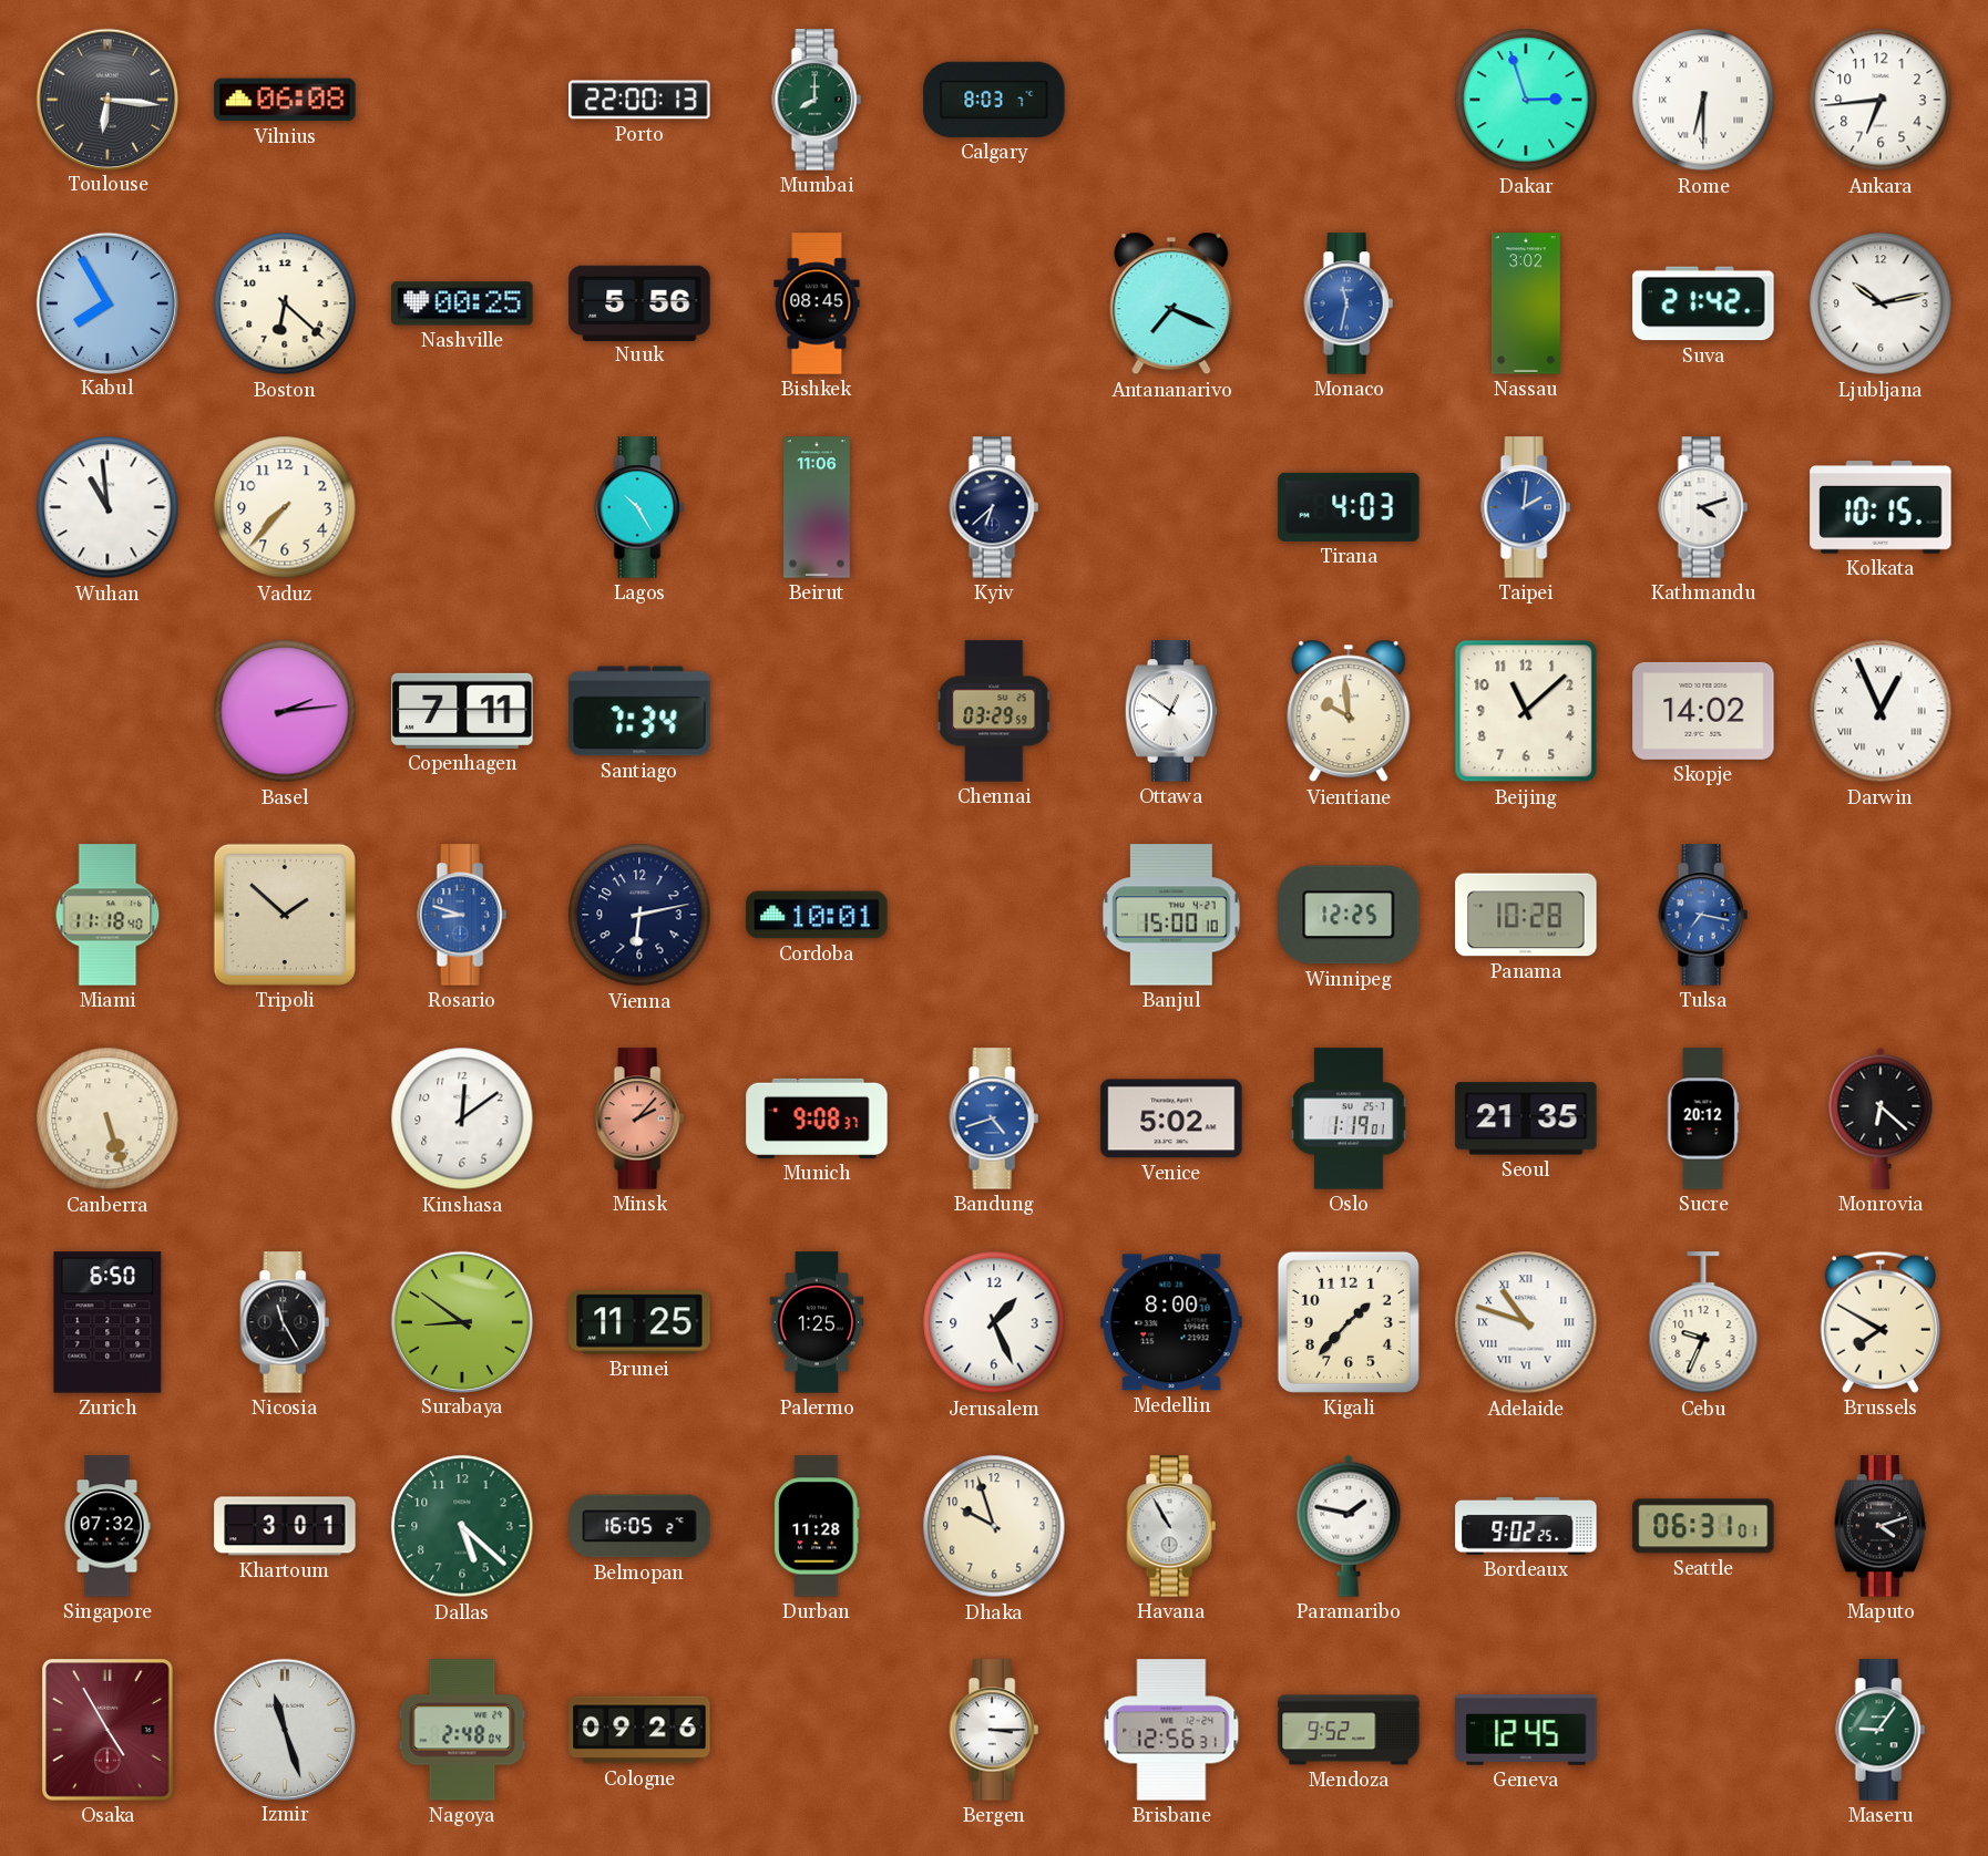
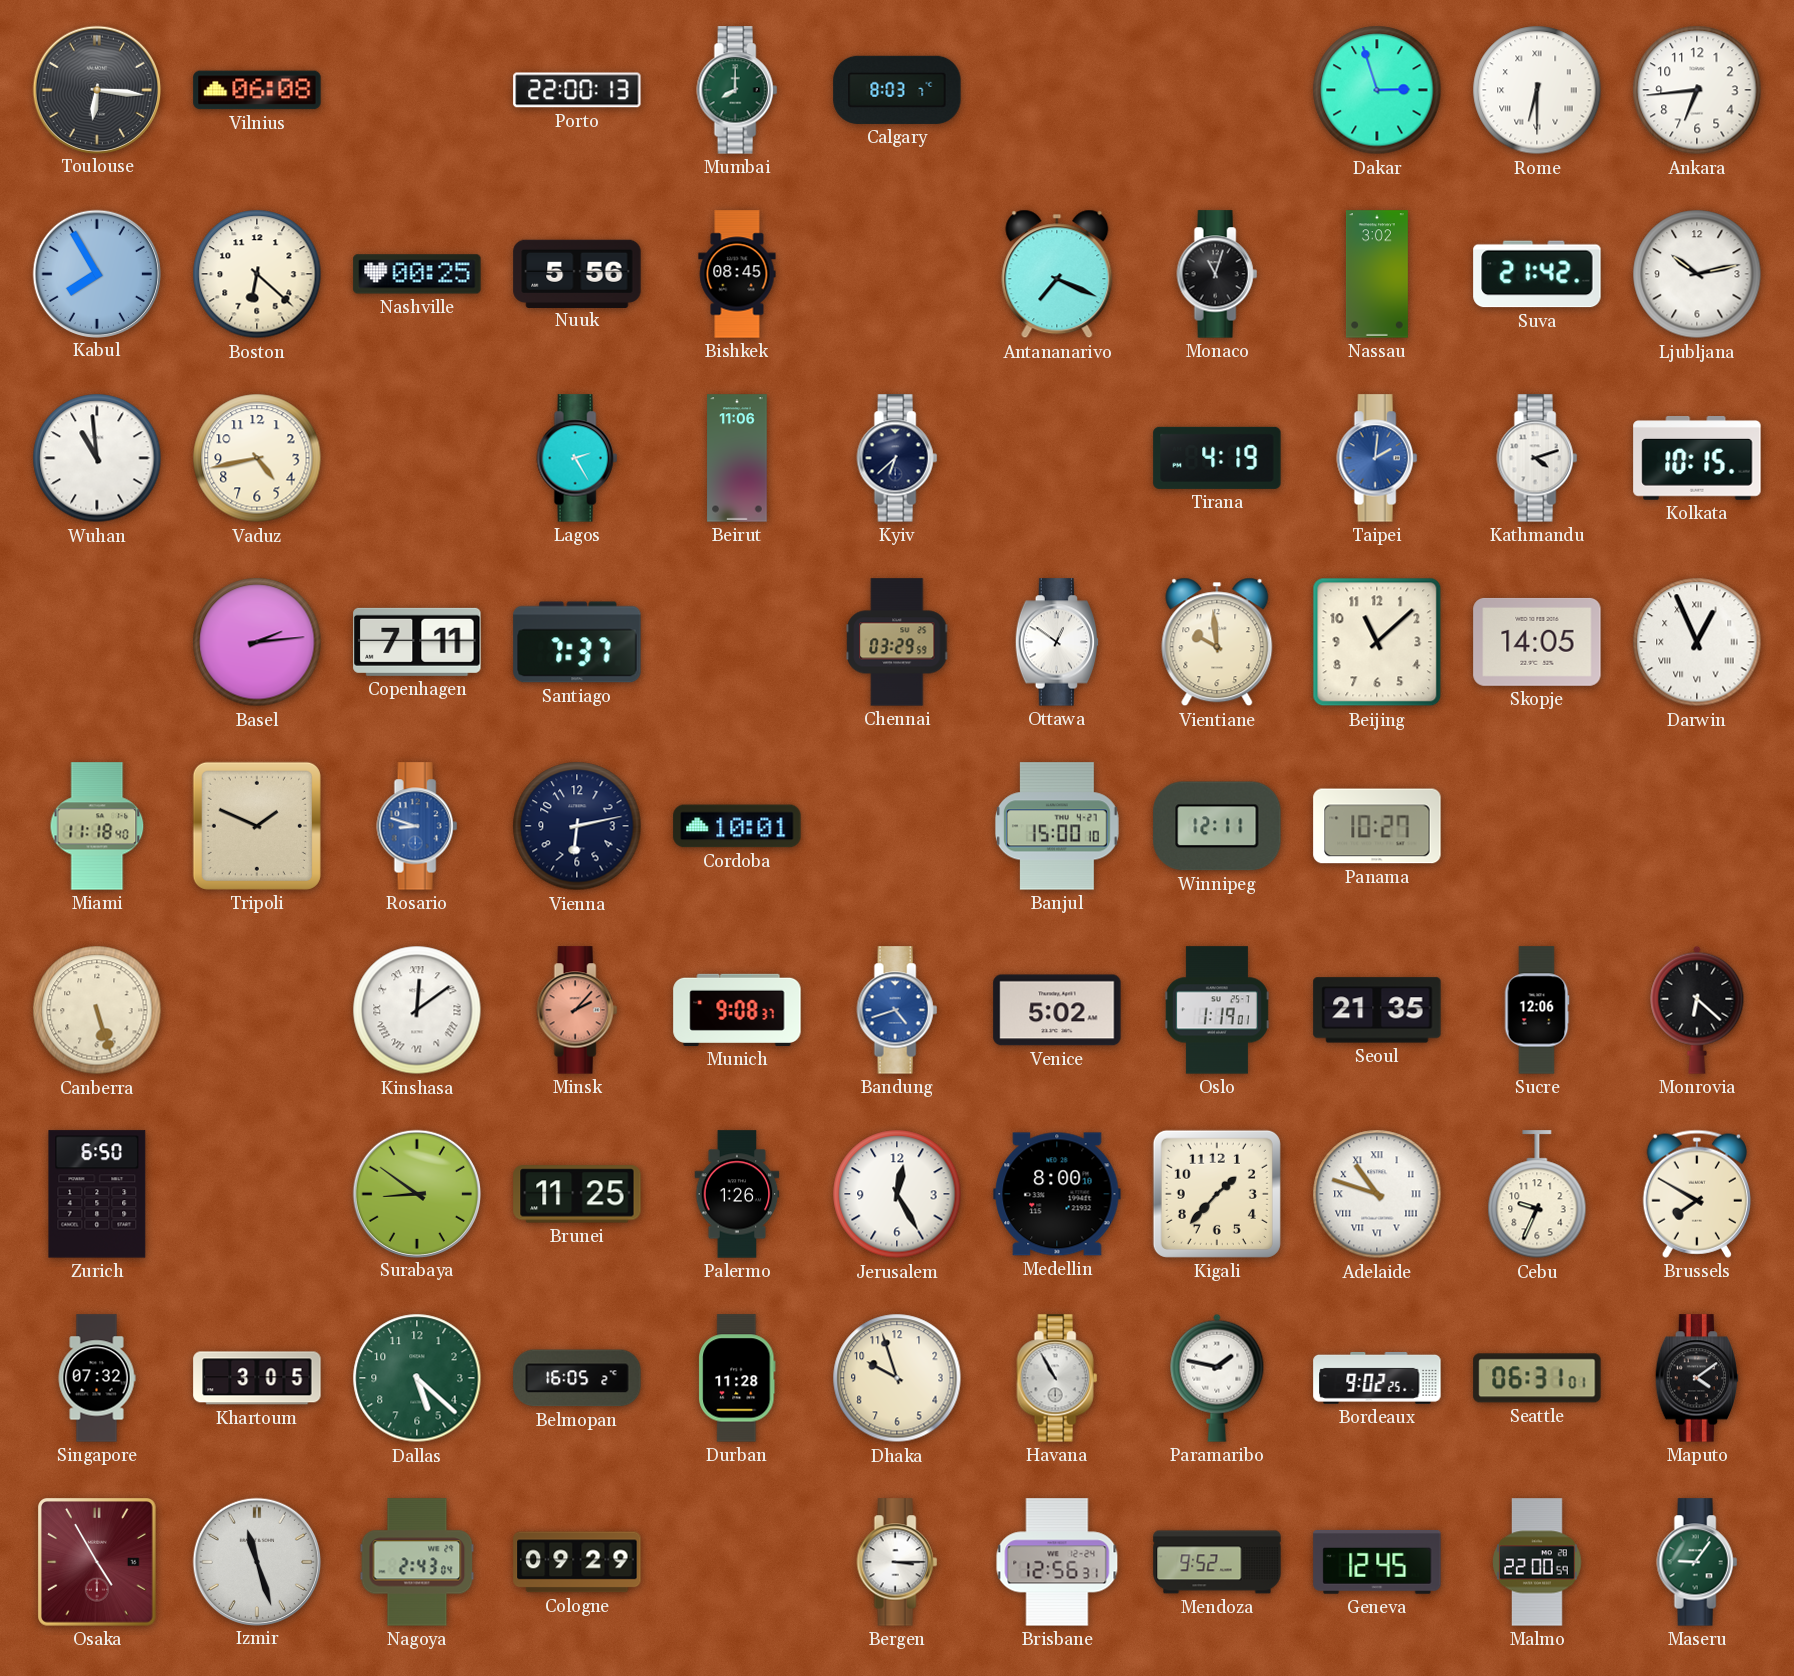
Monaco: 11:32 -> 11:03 (1217, 274)
Monaco dial: blue -> black (1217, 274)
Vaduz: 7:37 -> 4:43 (257, 458)
Lagos: 10:25 -> 2:25 (577, 458)
Tirana: 4:03 -> 4:19 (1217, 458)
Santiago: 7:34 -> 7:37 (577, 642)
Skopje: 14:02 -> 14:05 (1537, 642)
Tripoli: 1:52 -> 1:49 (257, 826)
Winnipeg: 12:25 -> 12:11 (1217, 826)
Panama: 10:28 -> 10:27 (1377, 826)
Tulsa: 7:17 -> none (1703, 915)
Kinshasa numerals: Arabic -> Roman (417, 1010)
Sucre: 20:12 -> 12:06 (1537, 1010)
Nicosia: 11:25 -> none (285, 1322)
Palermo: 1:25 -> 1:26 (737, 1194)
Jerusalem: 1:26 -> 12:25 (897, 1194)
Khartoum: 3:01 -> 3:05 (257, 1378)
Maputo: 4:12 -> 4:09 (1697, 1378)
Nagoya: 2:48 -> 2:43 (417, 1562)
Cologne: 09:26 -> 09:29 (577, 1562)
Malmo: none -> 22:00 (1537, 1562)
